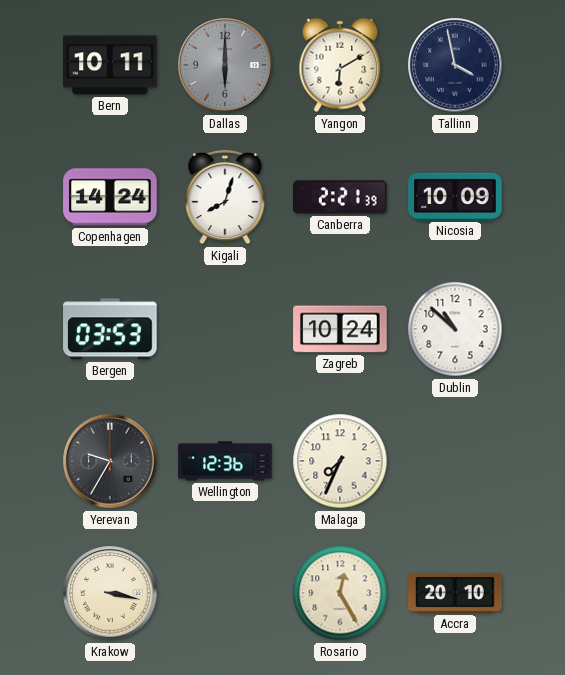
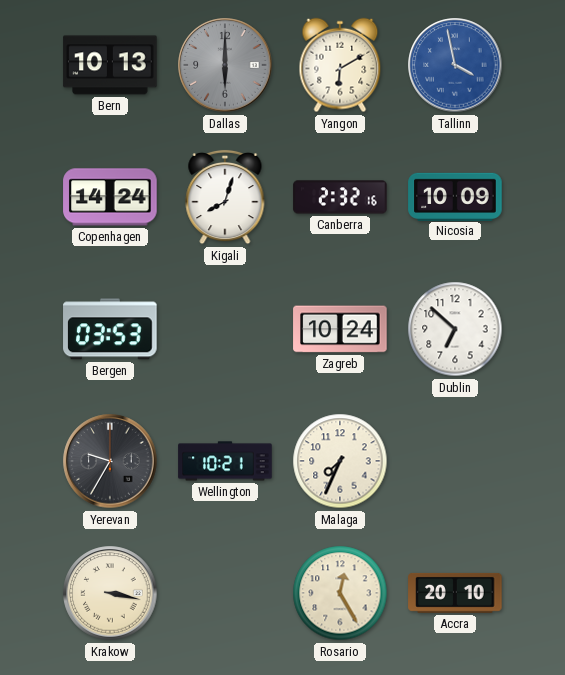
Bern: 10:11 -> 10:13 (110, 65)
Tallinn dial: navy -> blue (455, 65)
Canberra: 2:21 -> 2:32 (340, 197)
Dublin: 10:52 -> 6:52 (455, 329)
Wellington: 12:36 -> 10:21 (225, 461)
